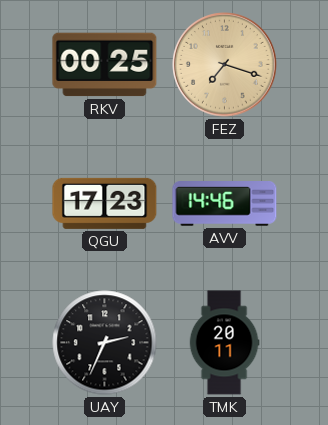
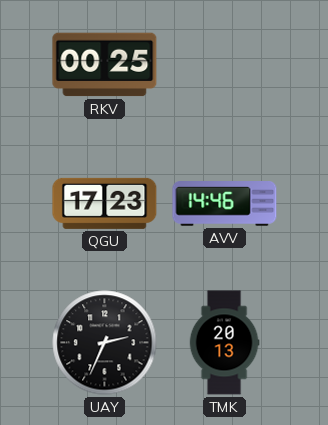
FEZ: 7:18 -> none (225, 65)
TMK: 20:11 -> 20:13 (224, 343)
